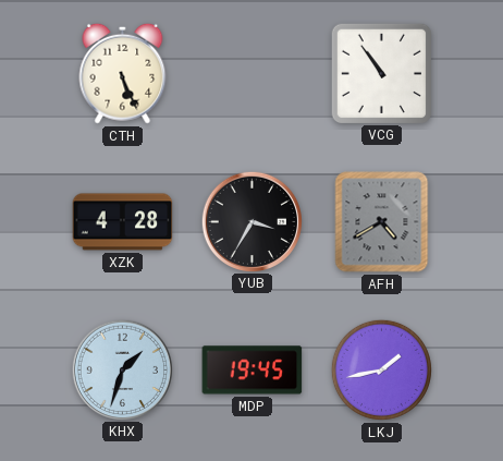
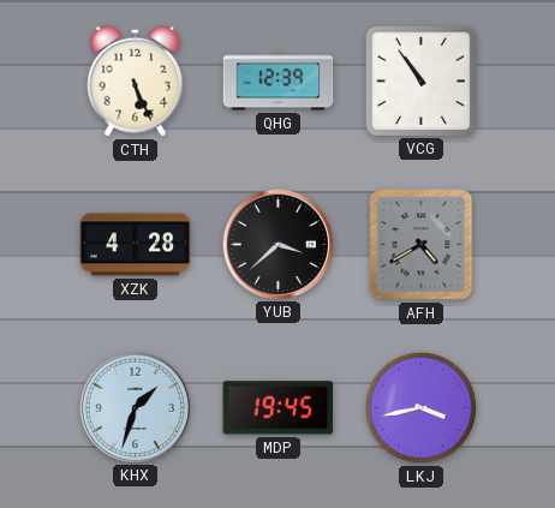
QHG: none -> 12:39 (279, 82)
YUB: 3:35 -> 3:38 (277, 244)
LKJ: 1:43 -> 3:43 (420, 407)
